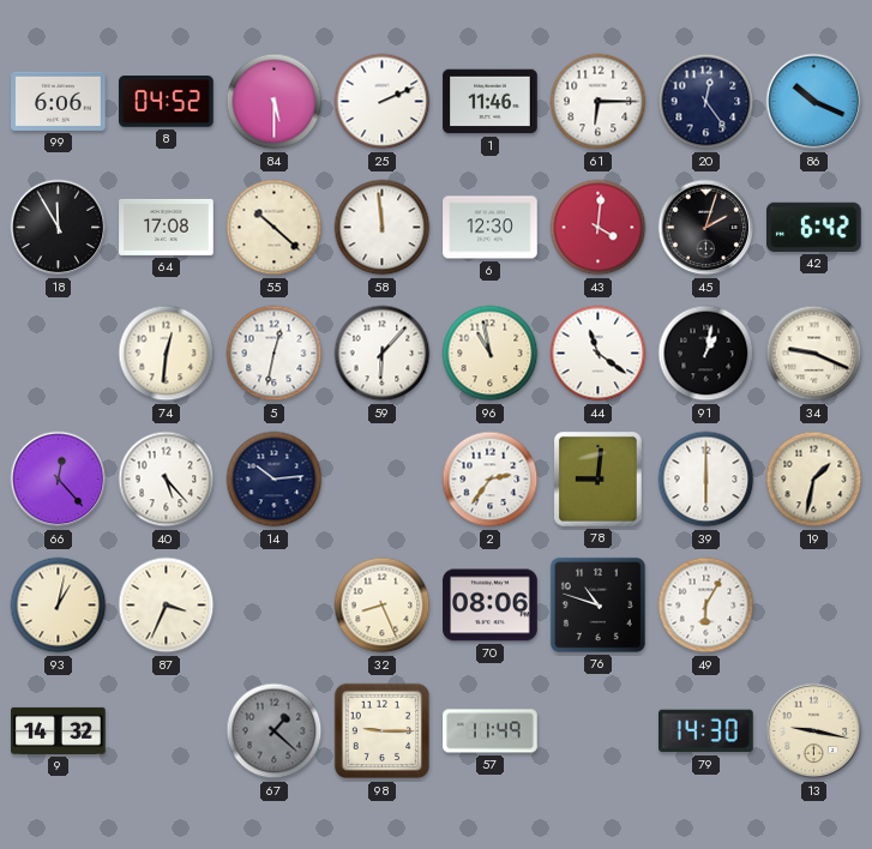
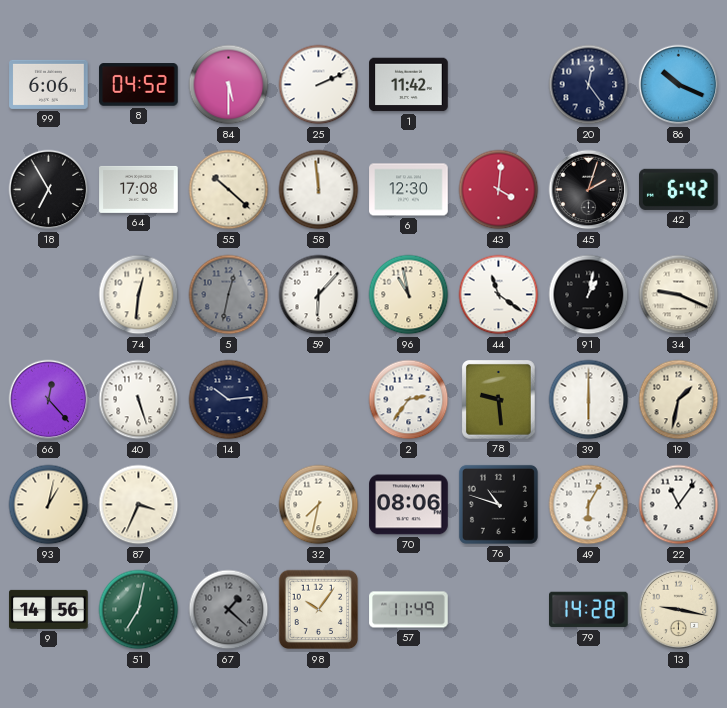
1: 11:46 -> 11:42 (409, 85)
61: 6:15 -> none (599, 102)
18: 11:55 -> 6:55 (49, 190)
5 dial: white -> grey (229, 295)
40: 5:23 -> 5:27 (139, 400)
78: 9:01 -> 9:29 (499, 400)
32: 8:26 -> 7:32 (319, 505)
22: none -> 11:06 (679, 505)
9: 14:32 -> 14:56 (49, 609)
51: none -> 7:02 (139, 610)
98: 9:15 -> 10:06 (319, 610)
79: 14:30 -> 14:28 (589, 610)
